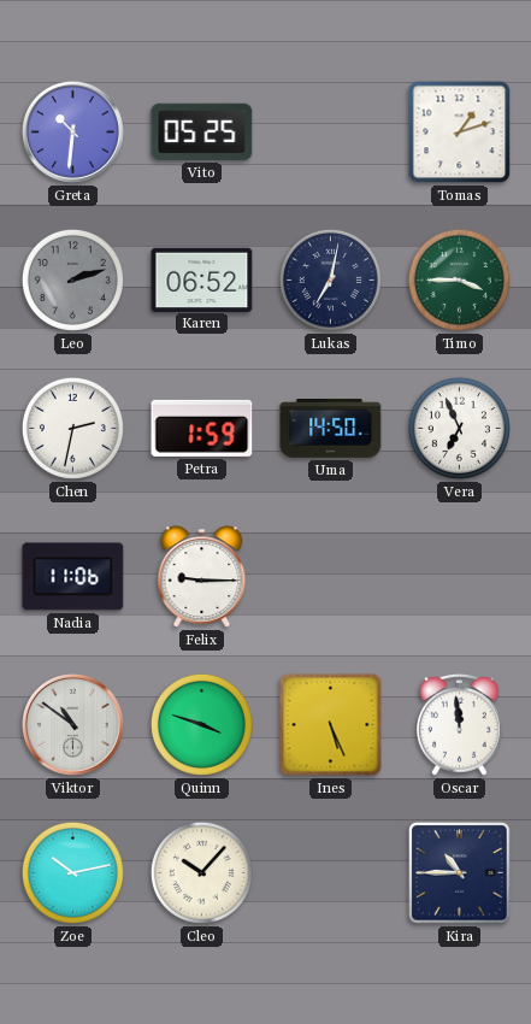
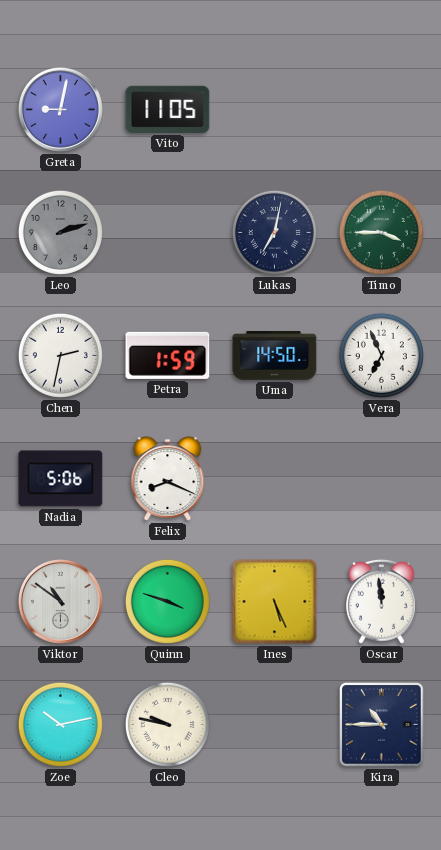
Greta: 10:31 -> 9:02 (60, 109)
Vito: 05:25 -> 11:05 (168, 109)
Tomas: 1:12 -> none (460, 133)
Karen: 06:52 -> none (202, 279)
Nadia: 11:06 -> 5:06 (61, 479)
Felix: 9:15 -> 8:19 (168, 479)
Cleo: 10:07 -> 9:47 (167, 724)
